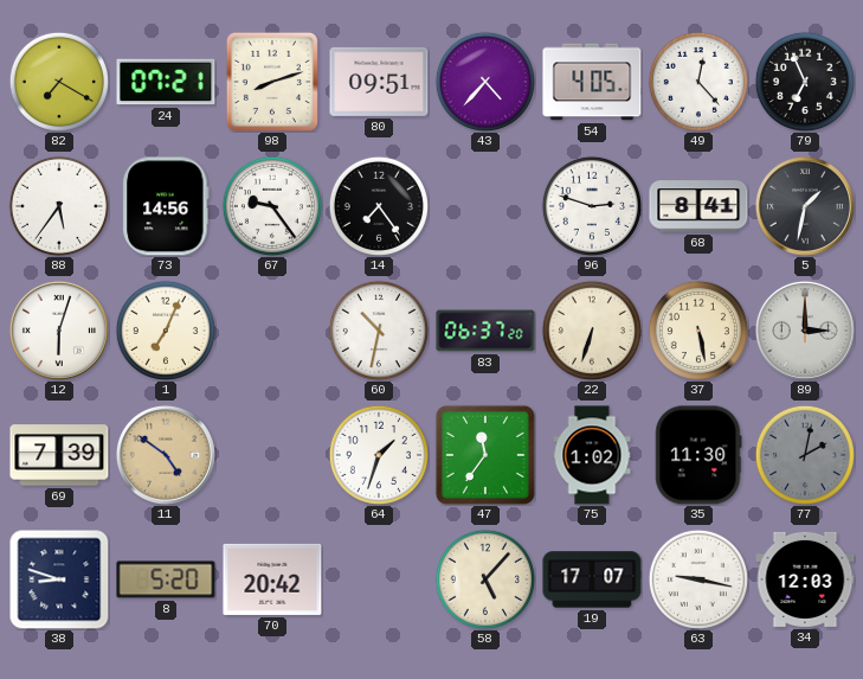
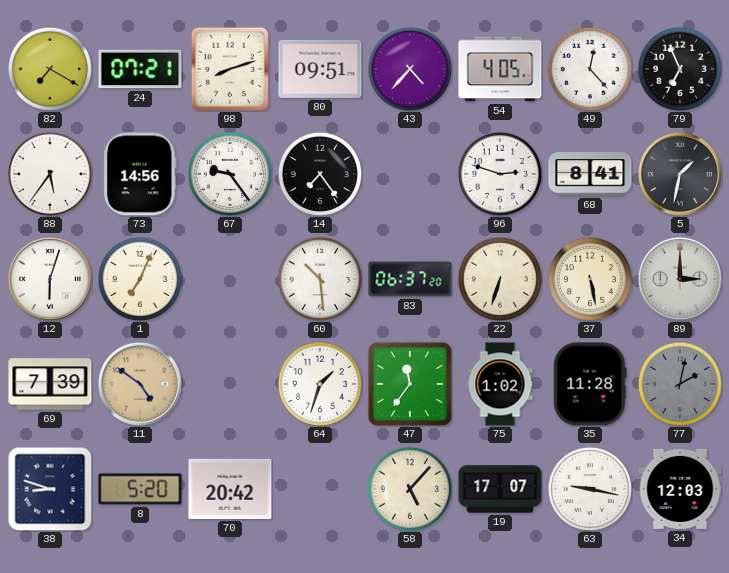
60: 10:32 -> 10:29 (320, 279)
35: 11:30 -> 11:28 (590, 384)
